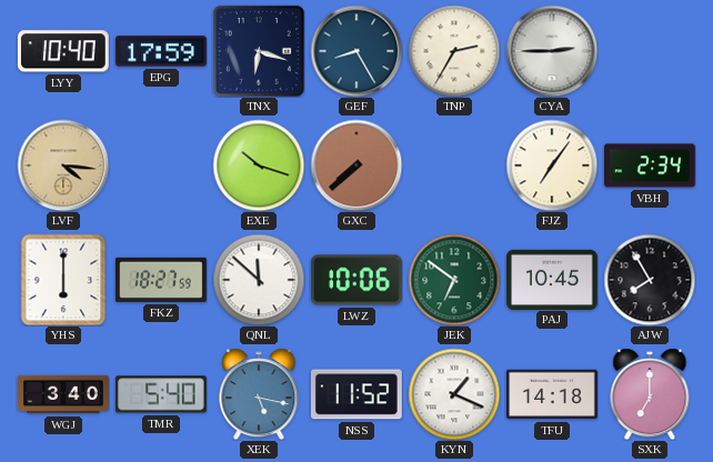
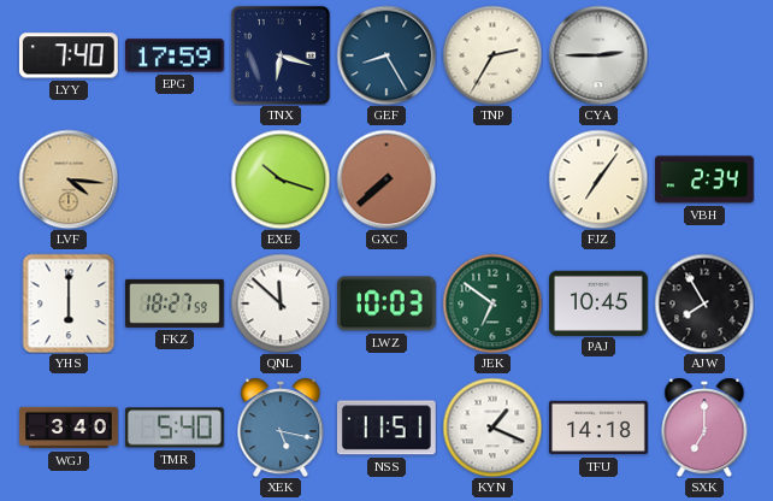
LYY: 10:40 -> 7:40 (69, 55)
LWZ: 10:06 -> 10:03 (388, 303)
NSS: 11:52 -> 11:51 (386, 428)
